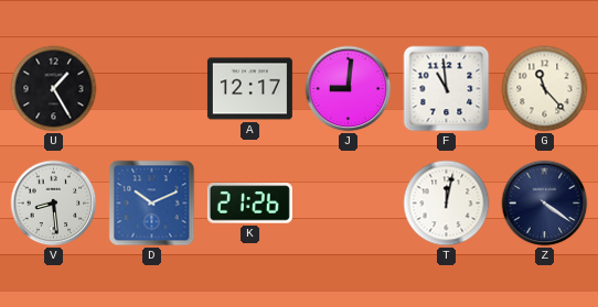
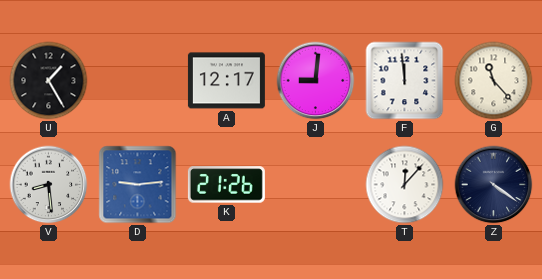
F: 10:59 -> 11:59 (405, 81)
D: 10:11 -> 9:14 (138, 185)
T: 12:02 -> 12:07 (405, 185)
